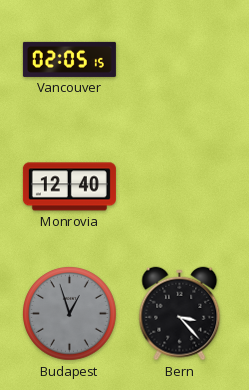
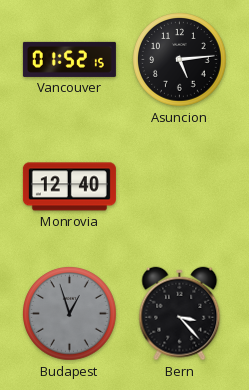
Vancouver: 02:05 -> 01:52 (69, 59)
Asuncion: none -> 5:14 (180, 60)
